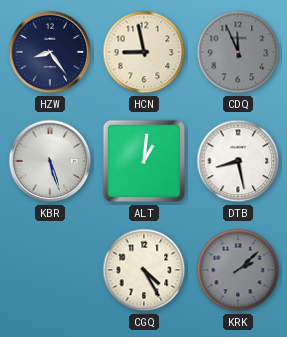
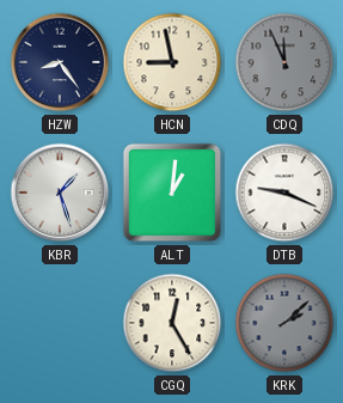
KBR: 5:27 -> 1:27 (60, 193)
DTB: 8:28 -> 9:19 (284, 193)
CGQ: 4:25 -> 12:25 (172, 323)
